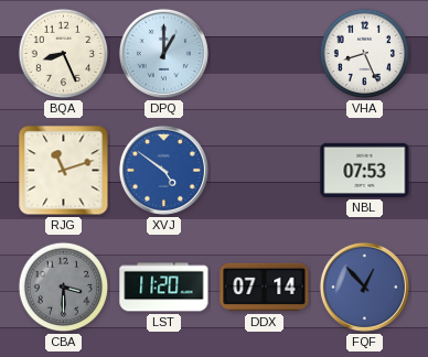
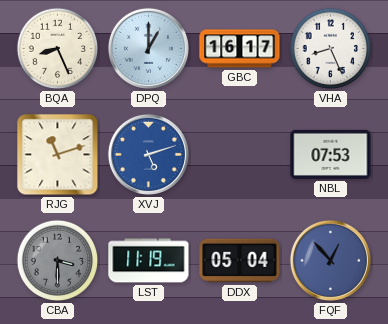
GBC: none -> 16:17 (240, 49)
XVJ: 4:51 -> 5:12 (148, 154)
LST: 11:20 -> 11:19 (149, 261)
DDX: 07:14 -> 05:04 (240, 261)
